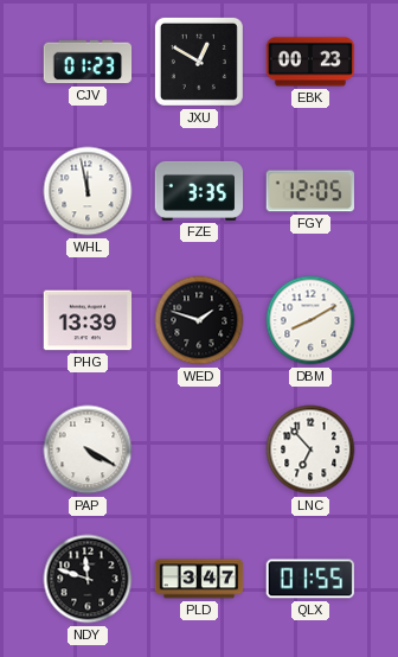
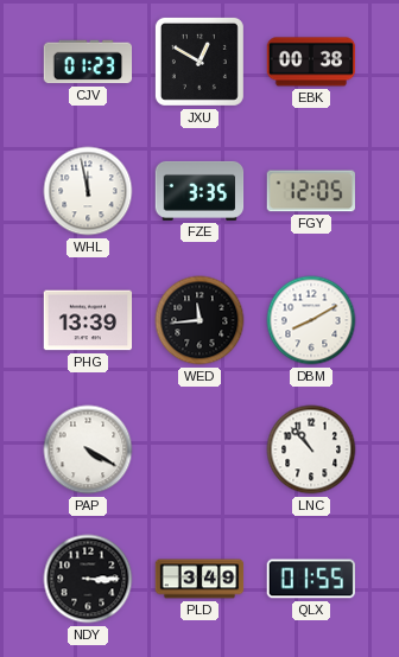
EBK: 00:23 -> 00:38 (311, 62)
WED: 1:48 -> 11:44 (199, 320)
LNC: 6:53 -> 10:53 (311, 449)
NDY: 11:48 -> 3:15 (88, 579)
PLD: 3:47 -> 3:49 (199, 579)
